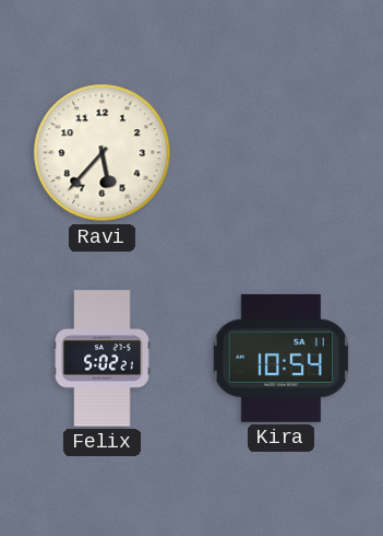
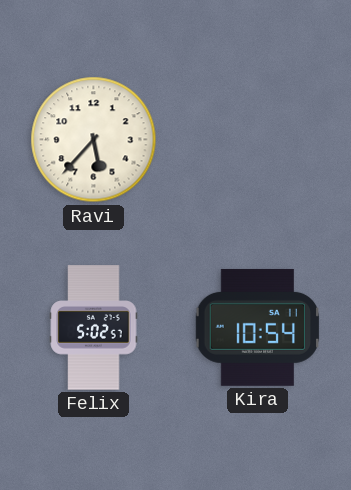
Felix: 5:02:21 -> 5:02:57 (94, 328)
